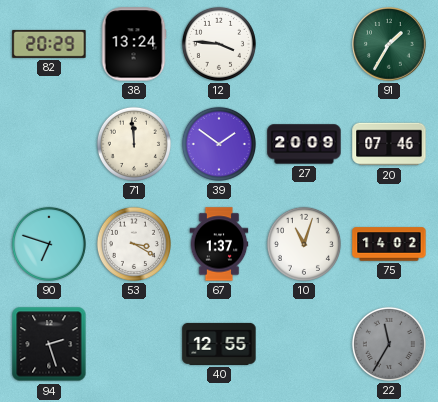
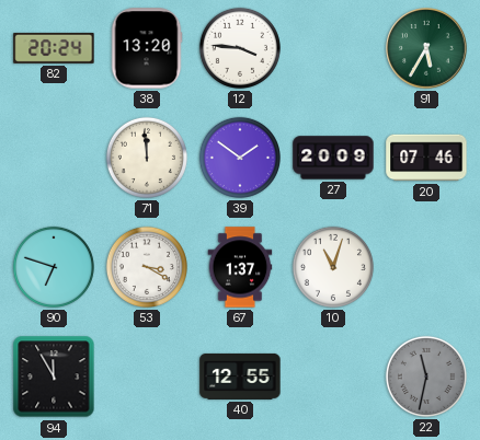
82: 20:29 -> 20:24 (54, 48)
38: 13:24 -> 13:20 (147, 48)
91: 1:35 -> 5:35 (426, 48)
75: 14:02 -> none (389, 244)
94: 2:27 -> 11:55 (54, 377)
22: 11:35 -> 11:32 (426, 377)
